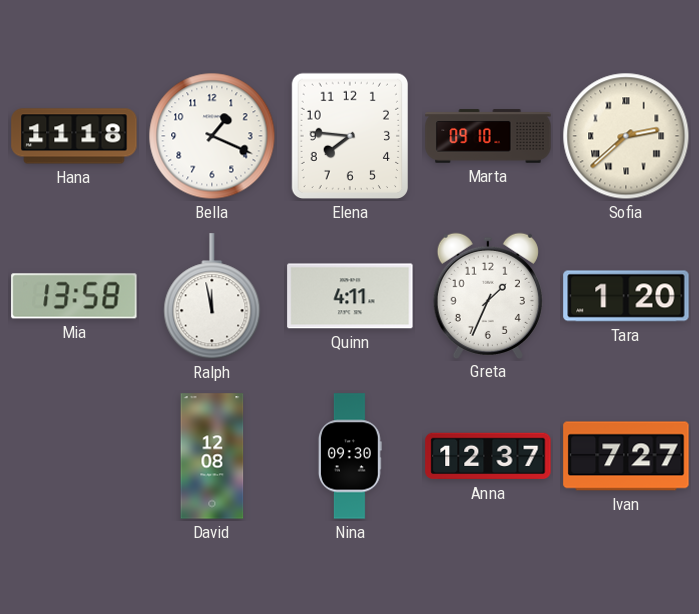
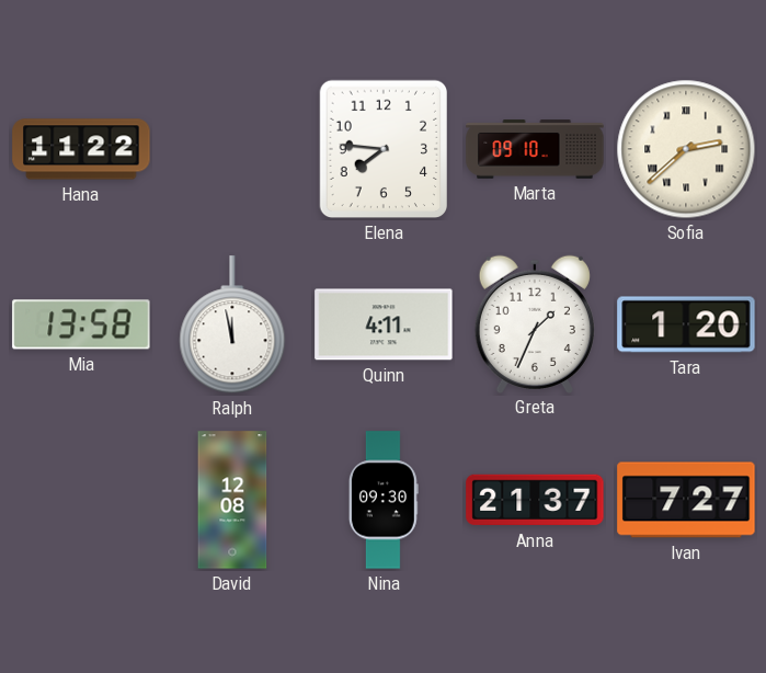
Hana: 11:18 -> 11:22 (81, 149)
Bella: 1:19 -> none (212, 136)
Anna: 12:37 -> 21:37 (535, 500)
